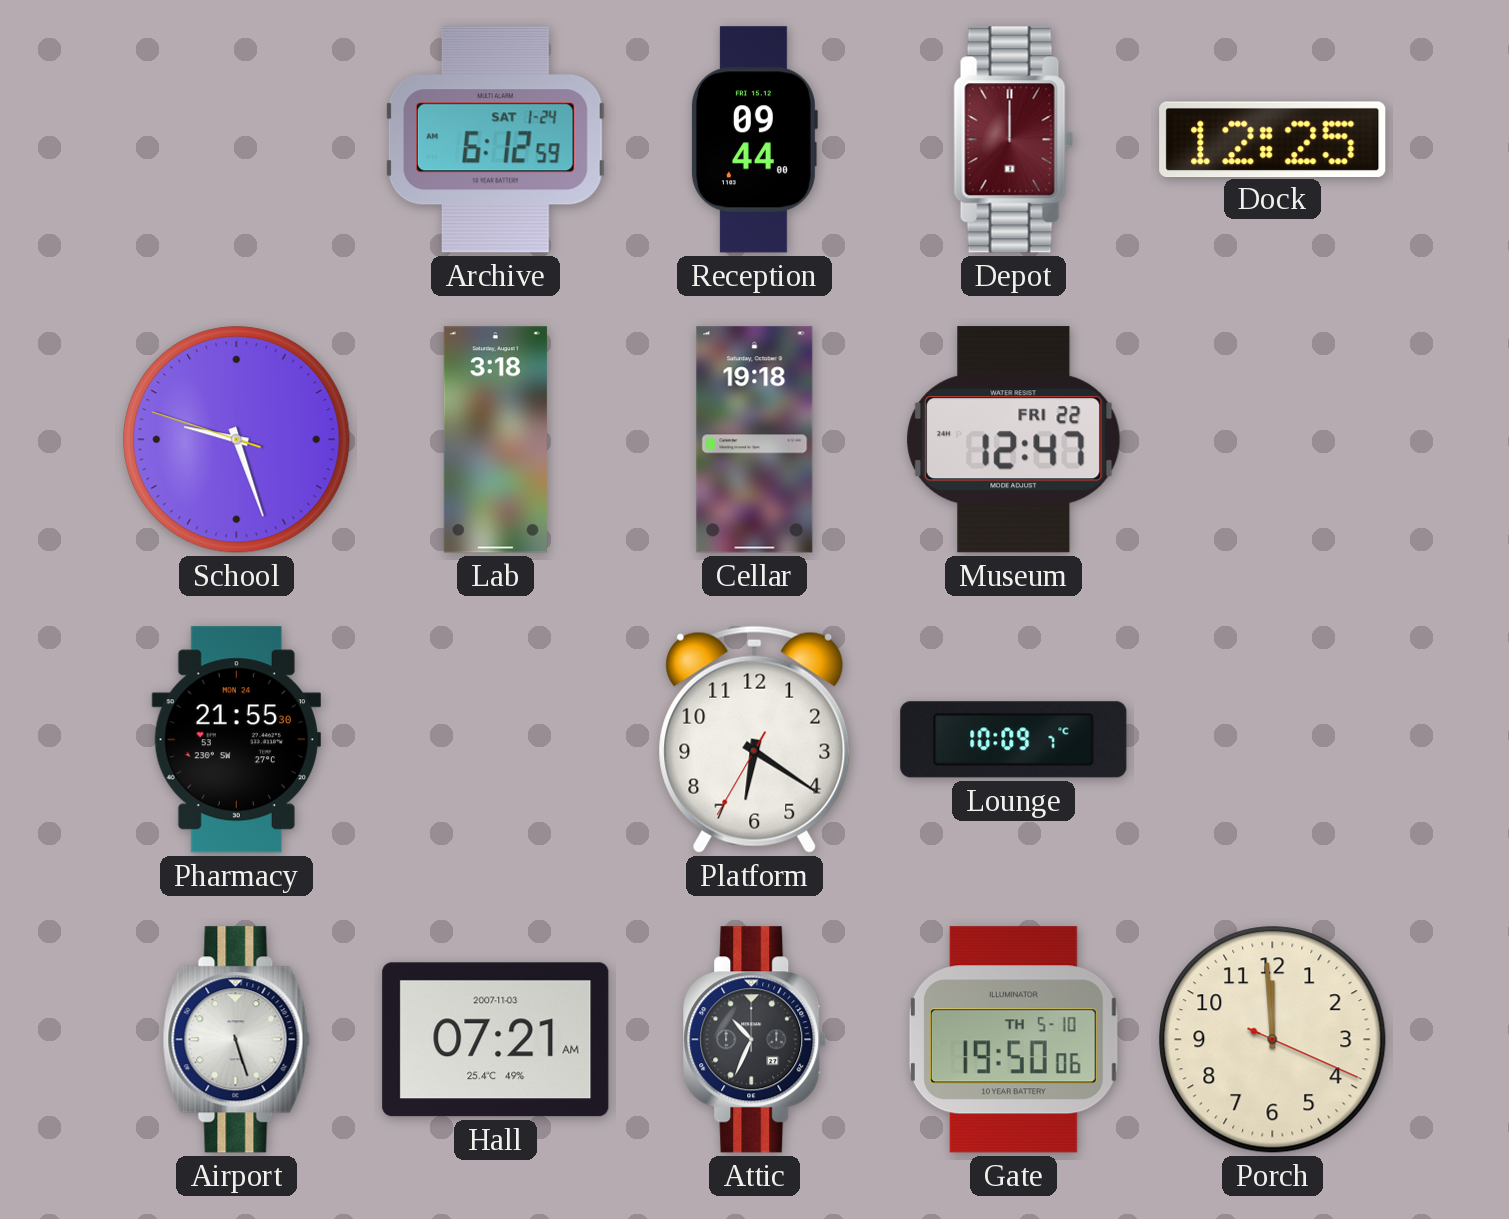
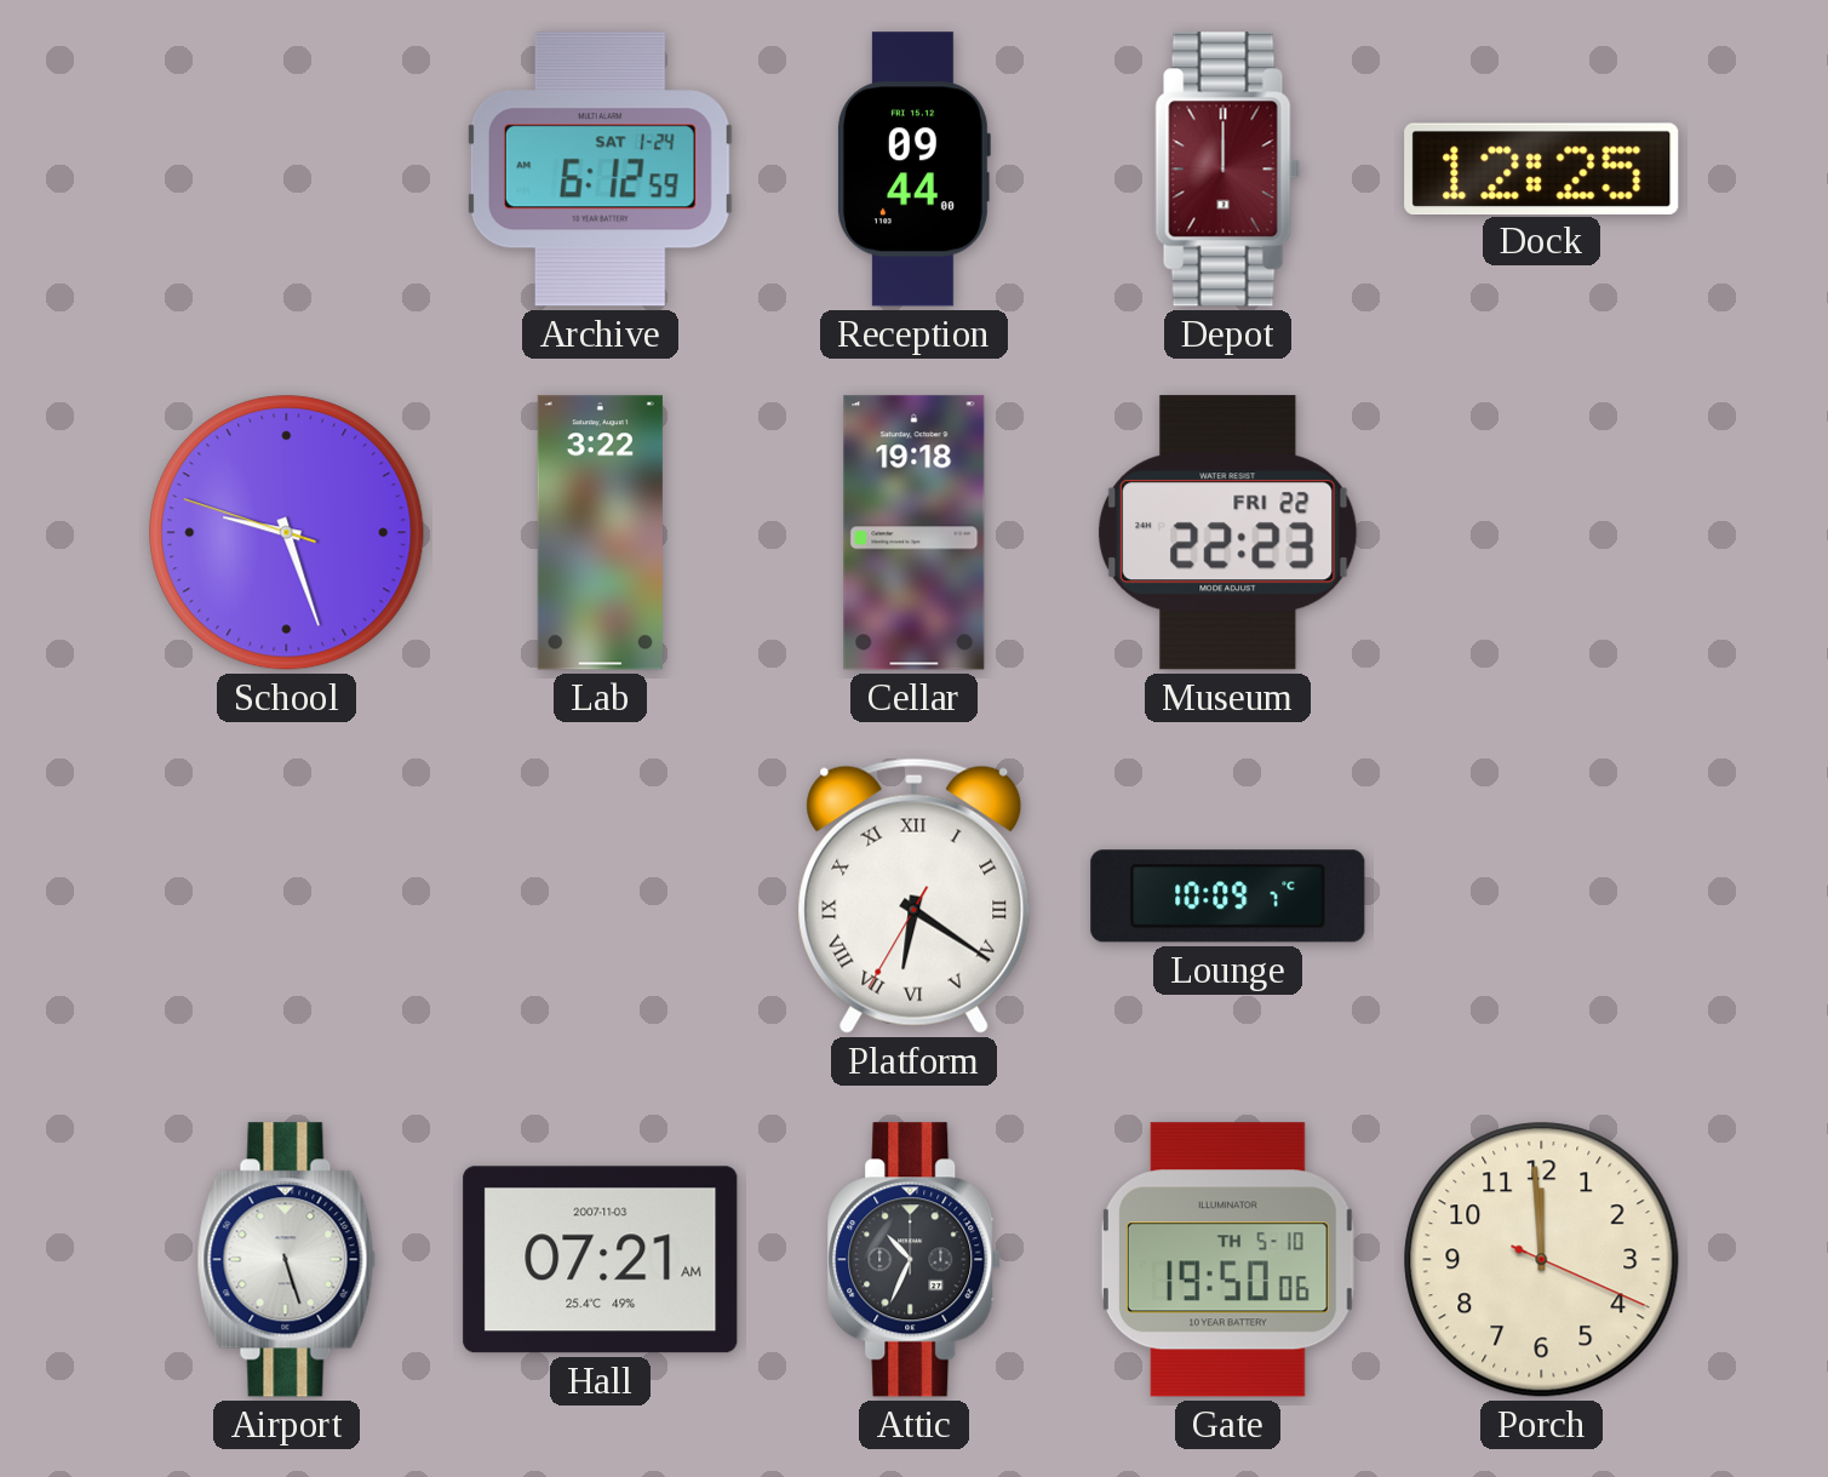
Lab: 3:18 -> 3:22 (600, 533)
Museum: 12:47 -> 22:23 (1228, 533)
Pharmacy: 21:55 -> none (236, 740)
Platform numerals: Arabic -> Roman (915, 895)
